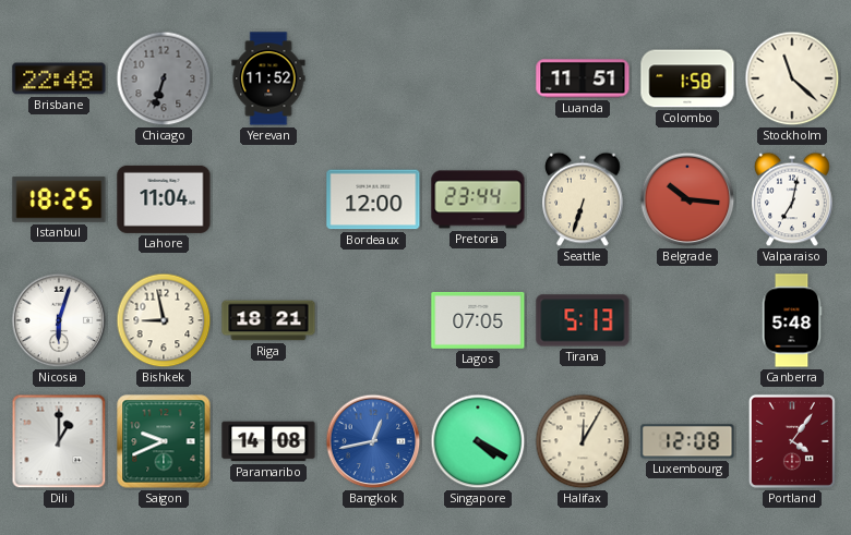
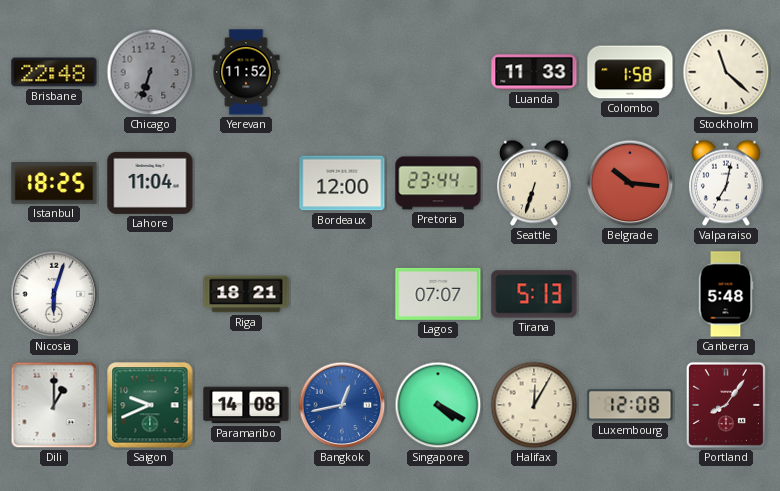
Luanda: 11:51 -> 11:33 (534, 72)
Bishkek: 8:58 -> none (164, 320)
Lagos: 07:05 -> 07:07 (438, 294)
Portland: 4:06 -> 8:06 (726, 405)
